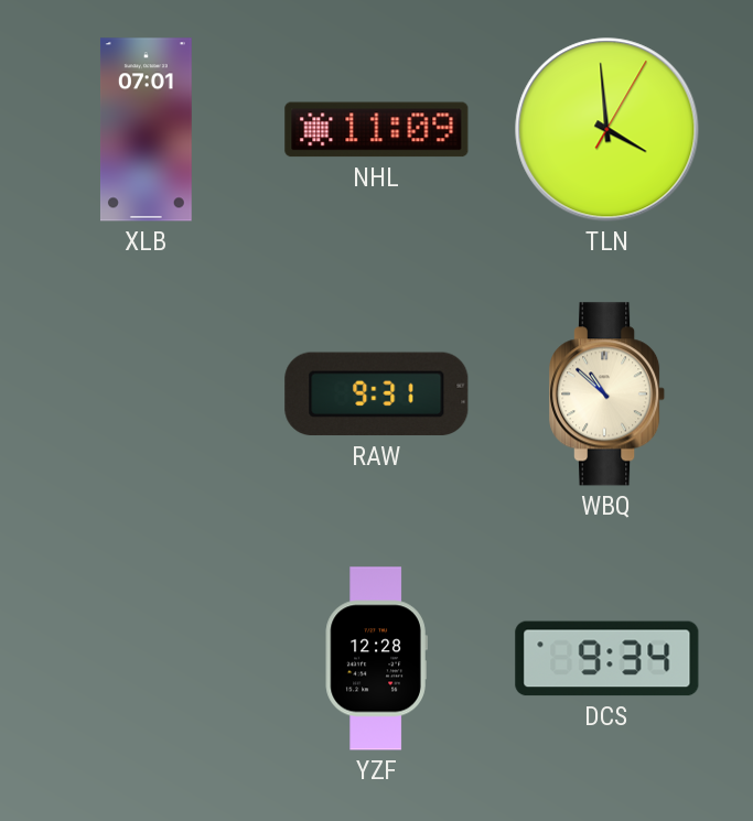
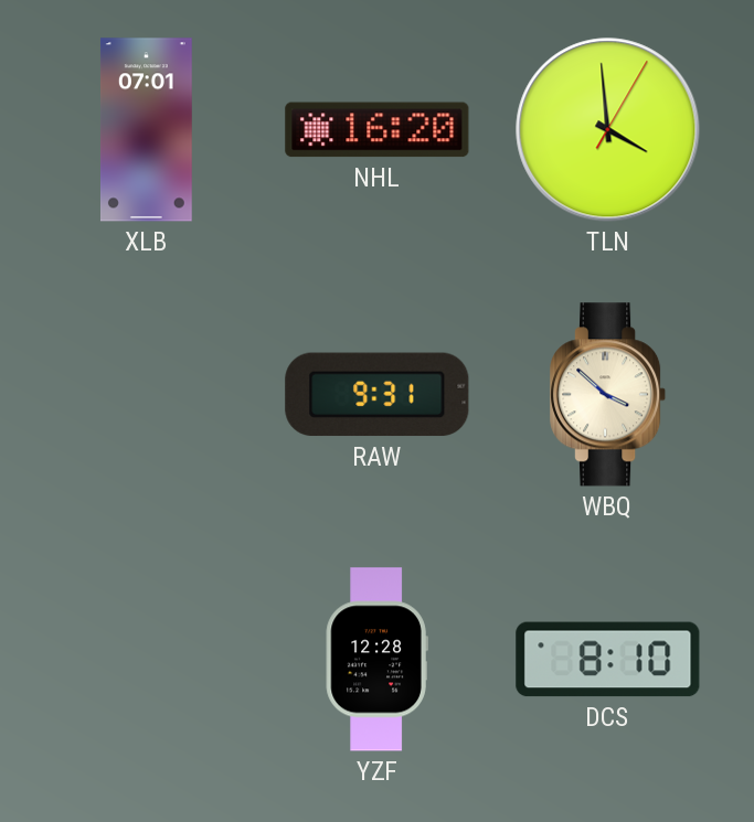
NHL: 11:09 -> 16:20 (378, 130)
WBQ: 10:52 -> 3:52 (609, 395)
DCS: 9:34 -> 8:10 (608, 660)
